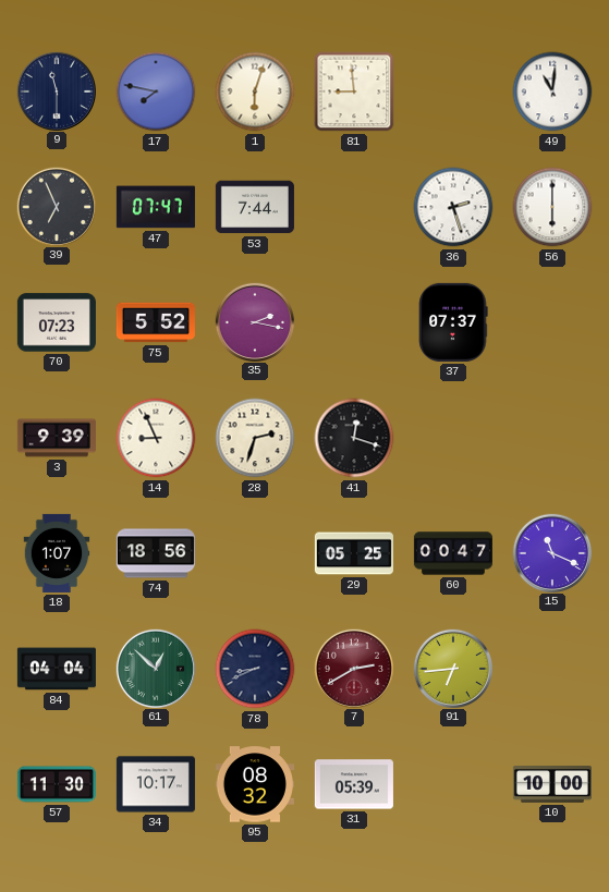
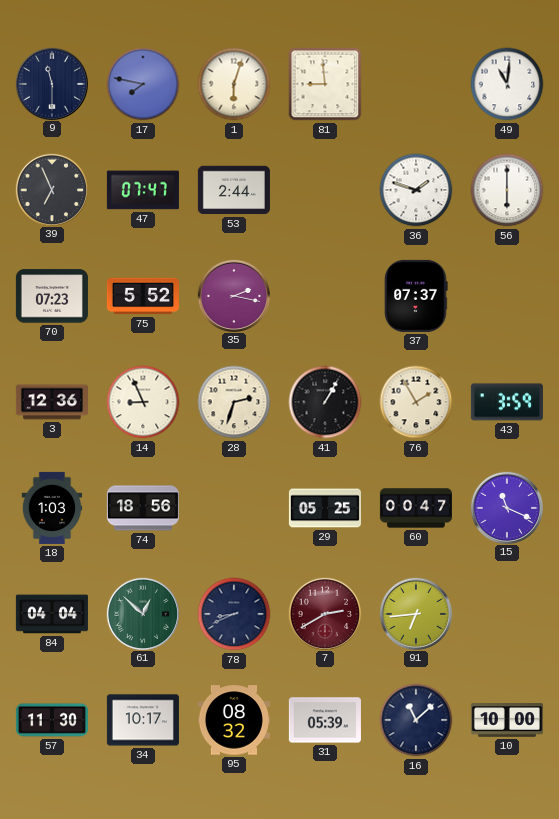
53: 7:44 -> 2:44 (234, 190)
36: 2:27 -> 1:48 (416, 190)
3: 9:39 -> 12:36 (52, 402)
41: 12:18 -> 1:05 (325, 402)
76: none -> 1:55 (416, 402)
43: none -> 3:59 (507, 402)
18: 1:07 -> 1:03 (52, 508)
16: none -> 11:08 (416, 720)
